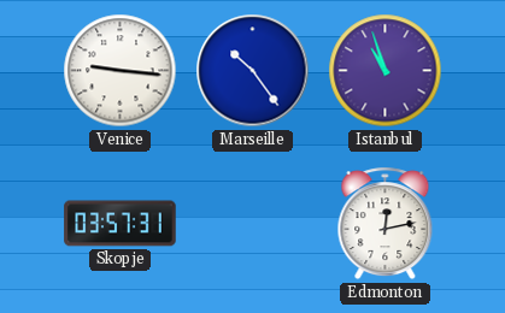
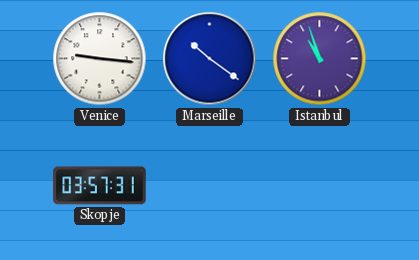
Marseille: 10:24 -> 10:21 (210, 59)
Edmonton: 12:13 -> none (386, 224)
